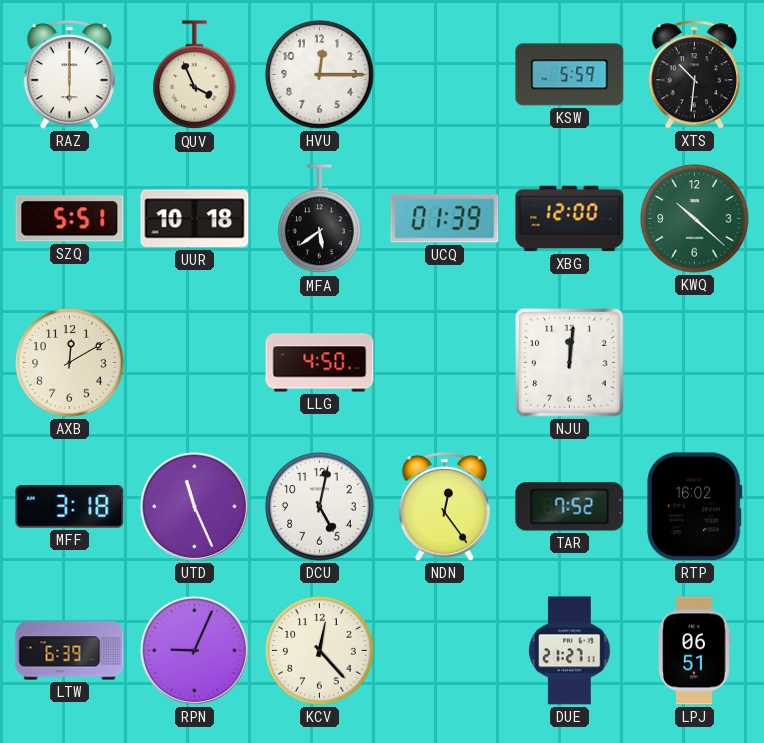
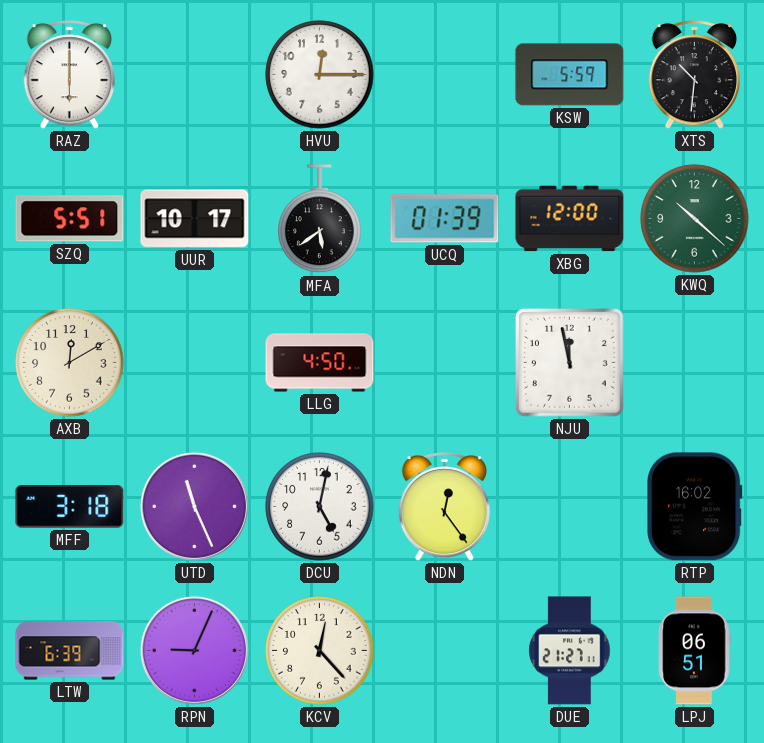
QUV: 3:56 -> none (195, 75)
UUR: 10:18 -> 10:17 (195, 219)
NJU: 12:01 -> 11:58 (570, 363)
TAR: 7:52 -> none (570, 507)
